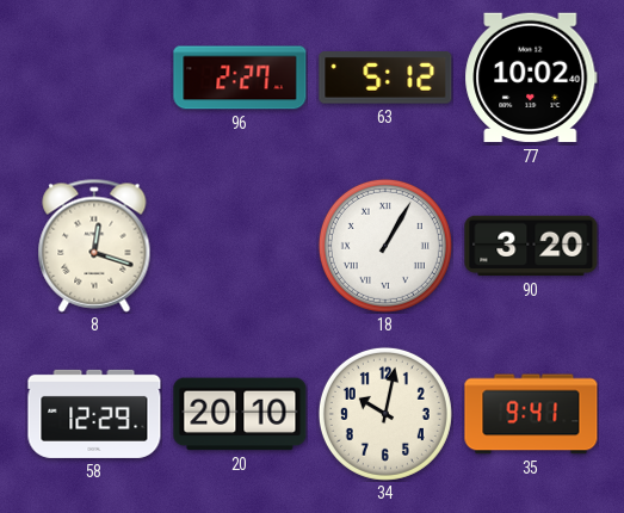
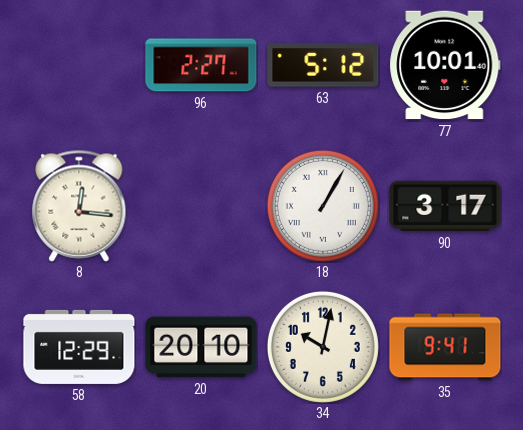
77: 10:02 -> 10:01 (445, 65)
8: 12:18 -> 12:16 (79, 206)
90: 3:20 -> 3:17 (445, 206)
